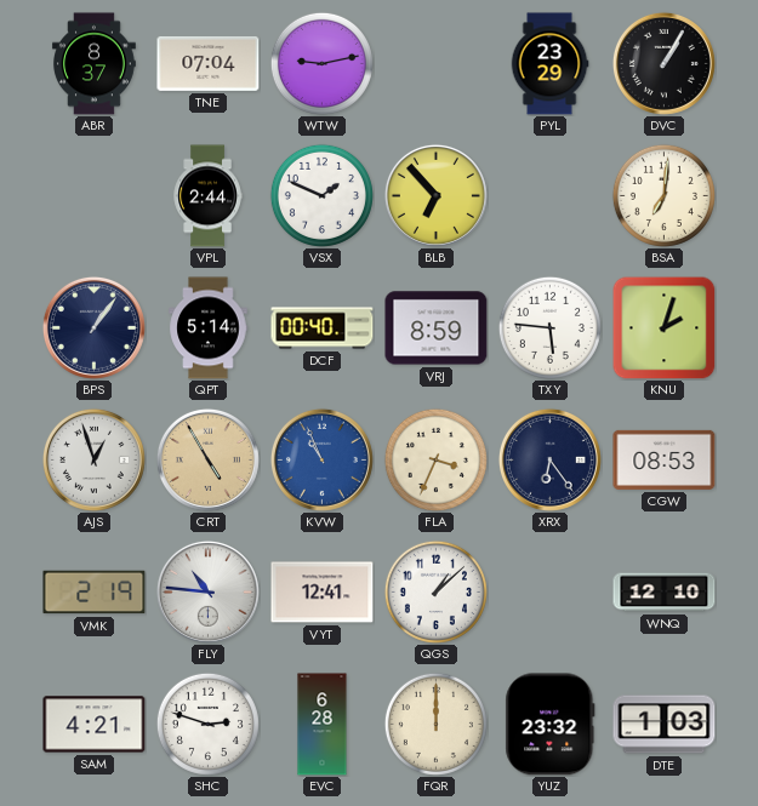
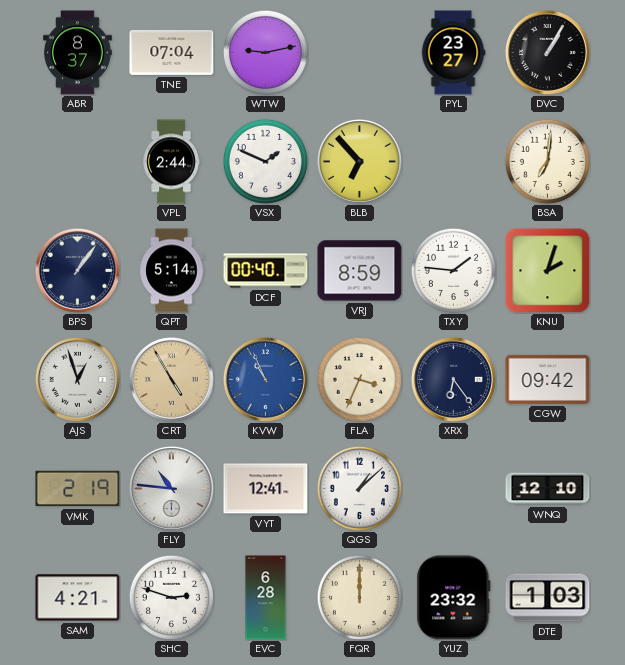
PYL: 23:29 -> 23:27 (453, 53)
TXY: 5:46 -> 1:46 (453, 270)
CGW: 08:53 -> 09:42 (548, 379)
